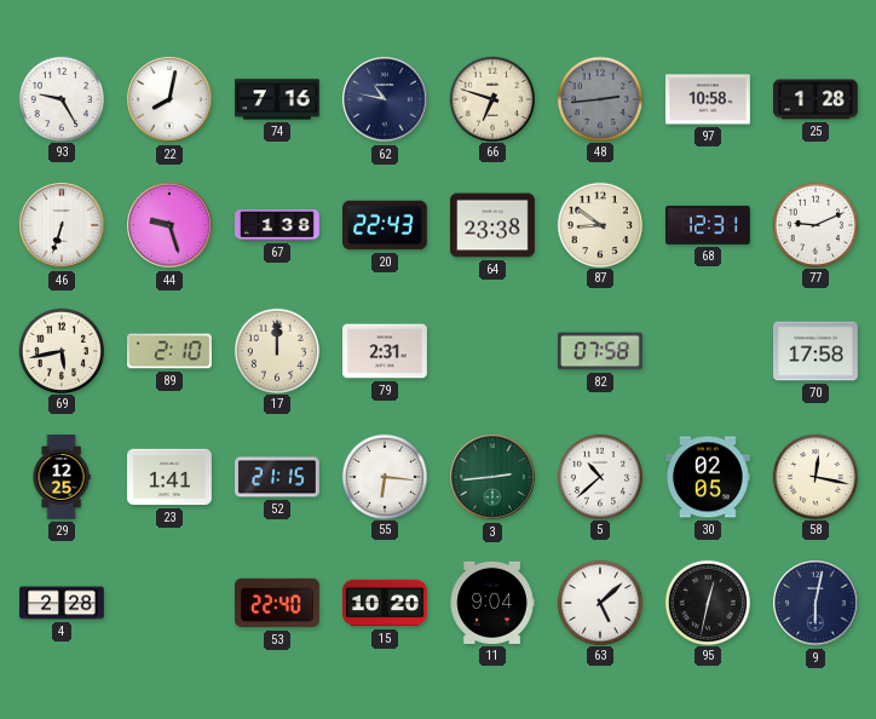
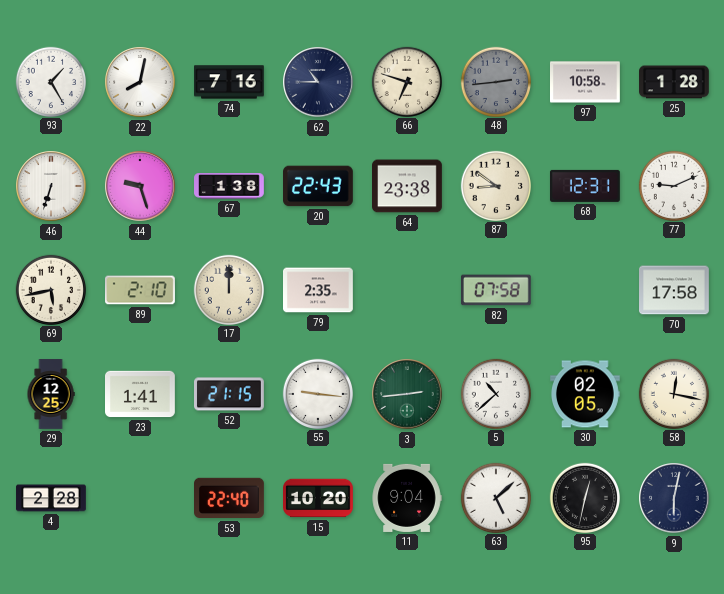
93: 9:25 -> 1:25 (50, 81)
62: 10:47 -> 10:45 (318, 82)
79: 2:31 -> 2:35 (319, 290)
55: 6:16 -> 9:16 (317, 393)
